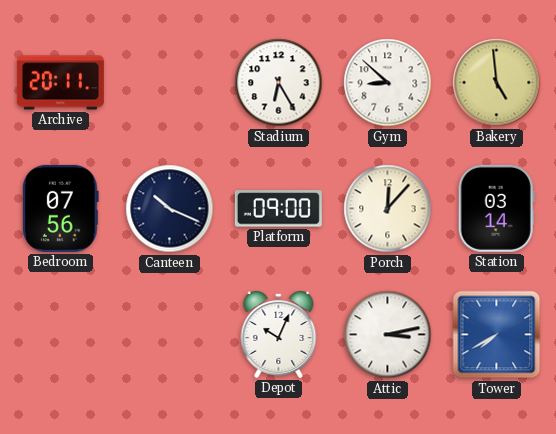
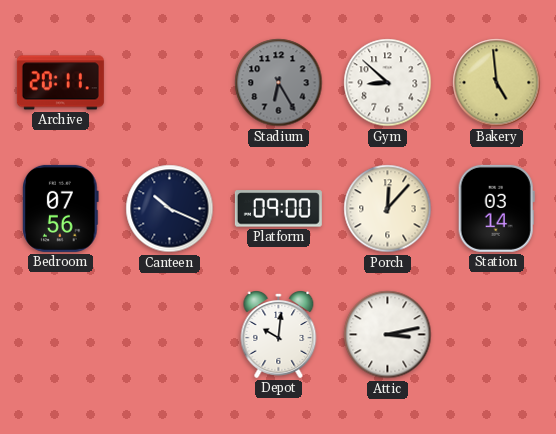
Stadium dial: white -> grey (279, 83)
Depot: 10:04 -> 10:01 (279, 335)
Tower: 7:40 -> none (497, 335)
